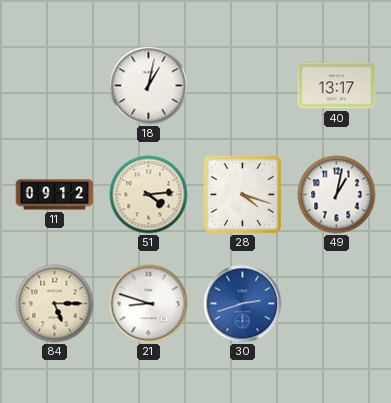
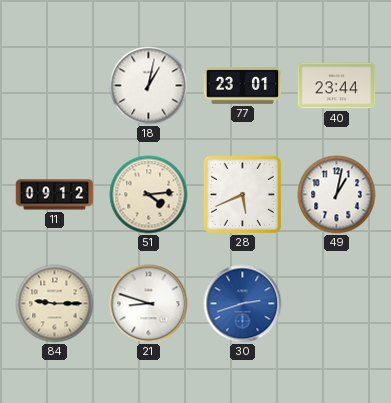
77: none -> 23:01 (243, 85)
40: 13:17 -> 23:44 (337, 86)
28: 4:18 -> 5:41 (242, 194)
84: 5:15 -> 9:15 (55, 304)
